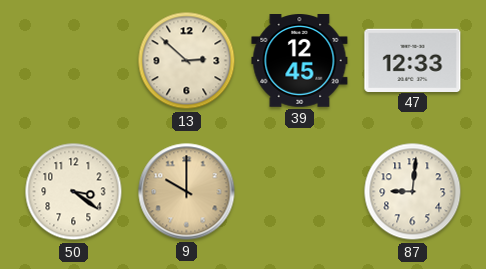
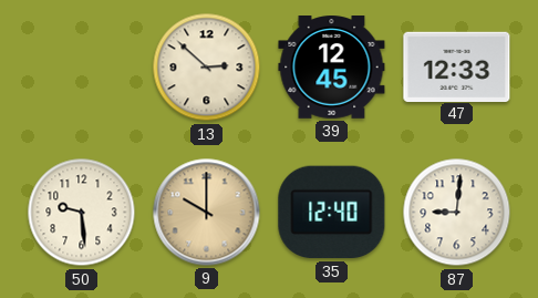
50: 3:21 -> 9:29 (82, 213)
35: none -> 12:40 (332, 213)
